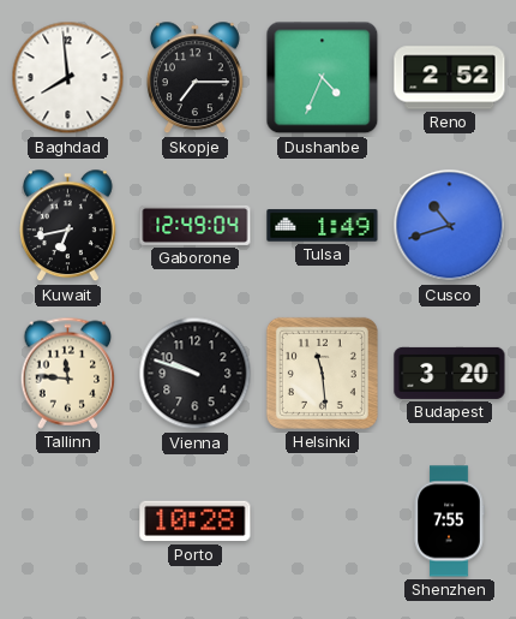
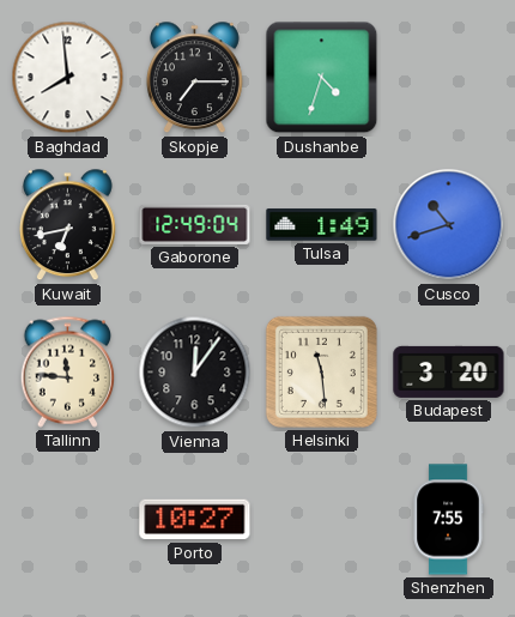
Dushanbe: 4:34 -> 4:33 (322, 78)
Reno: 2:52 -> none (450, 78)
Vienna: 9:48 -> 12:06 (195, 373)
Porto: 10:28 -> 10:27 (195, 520)
